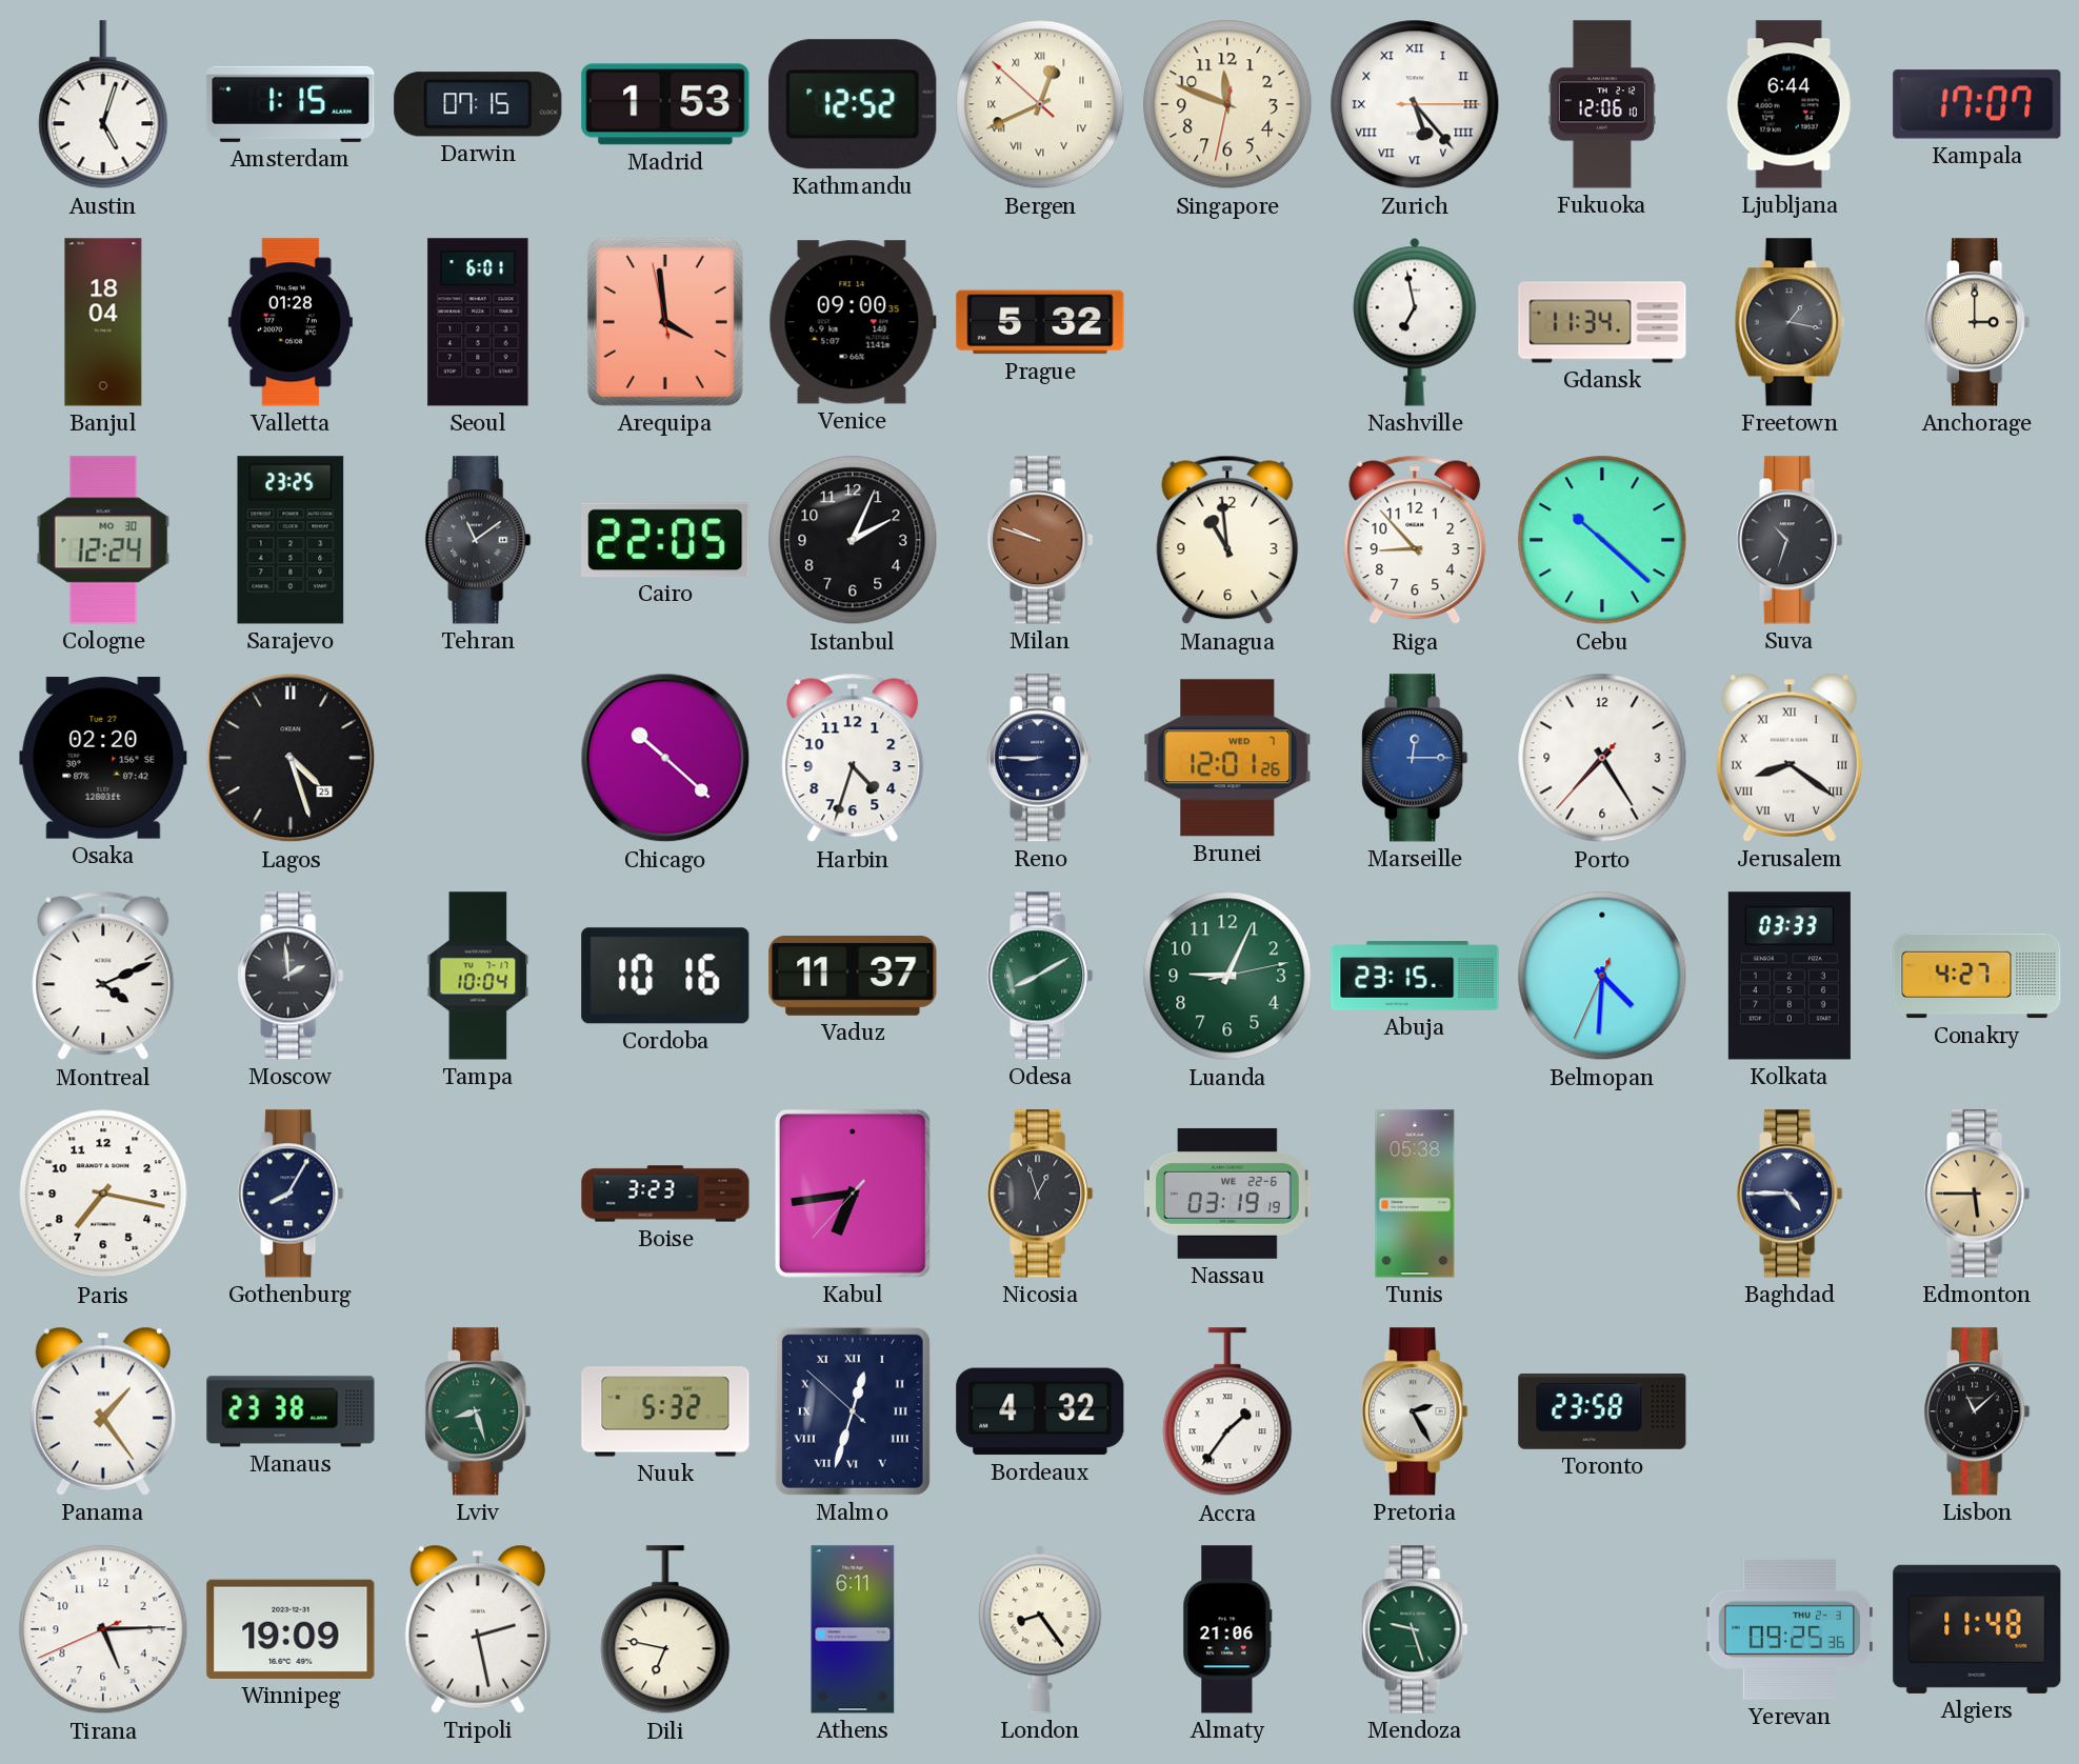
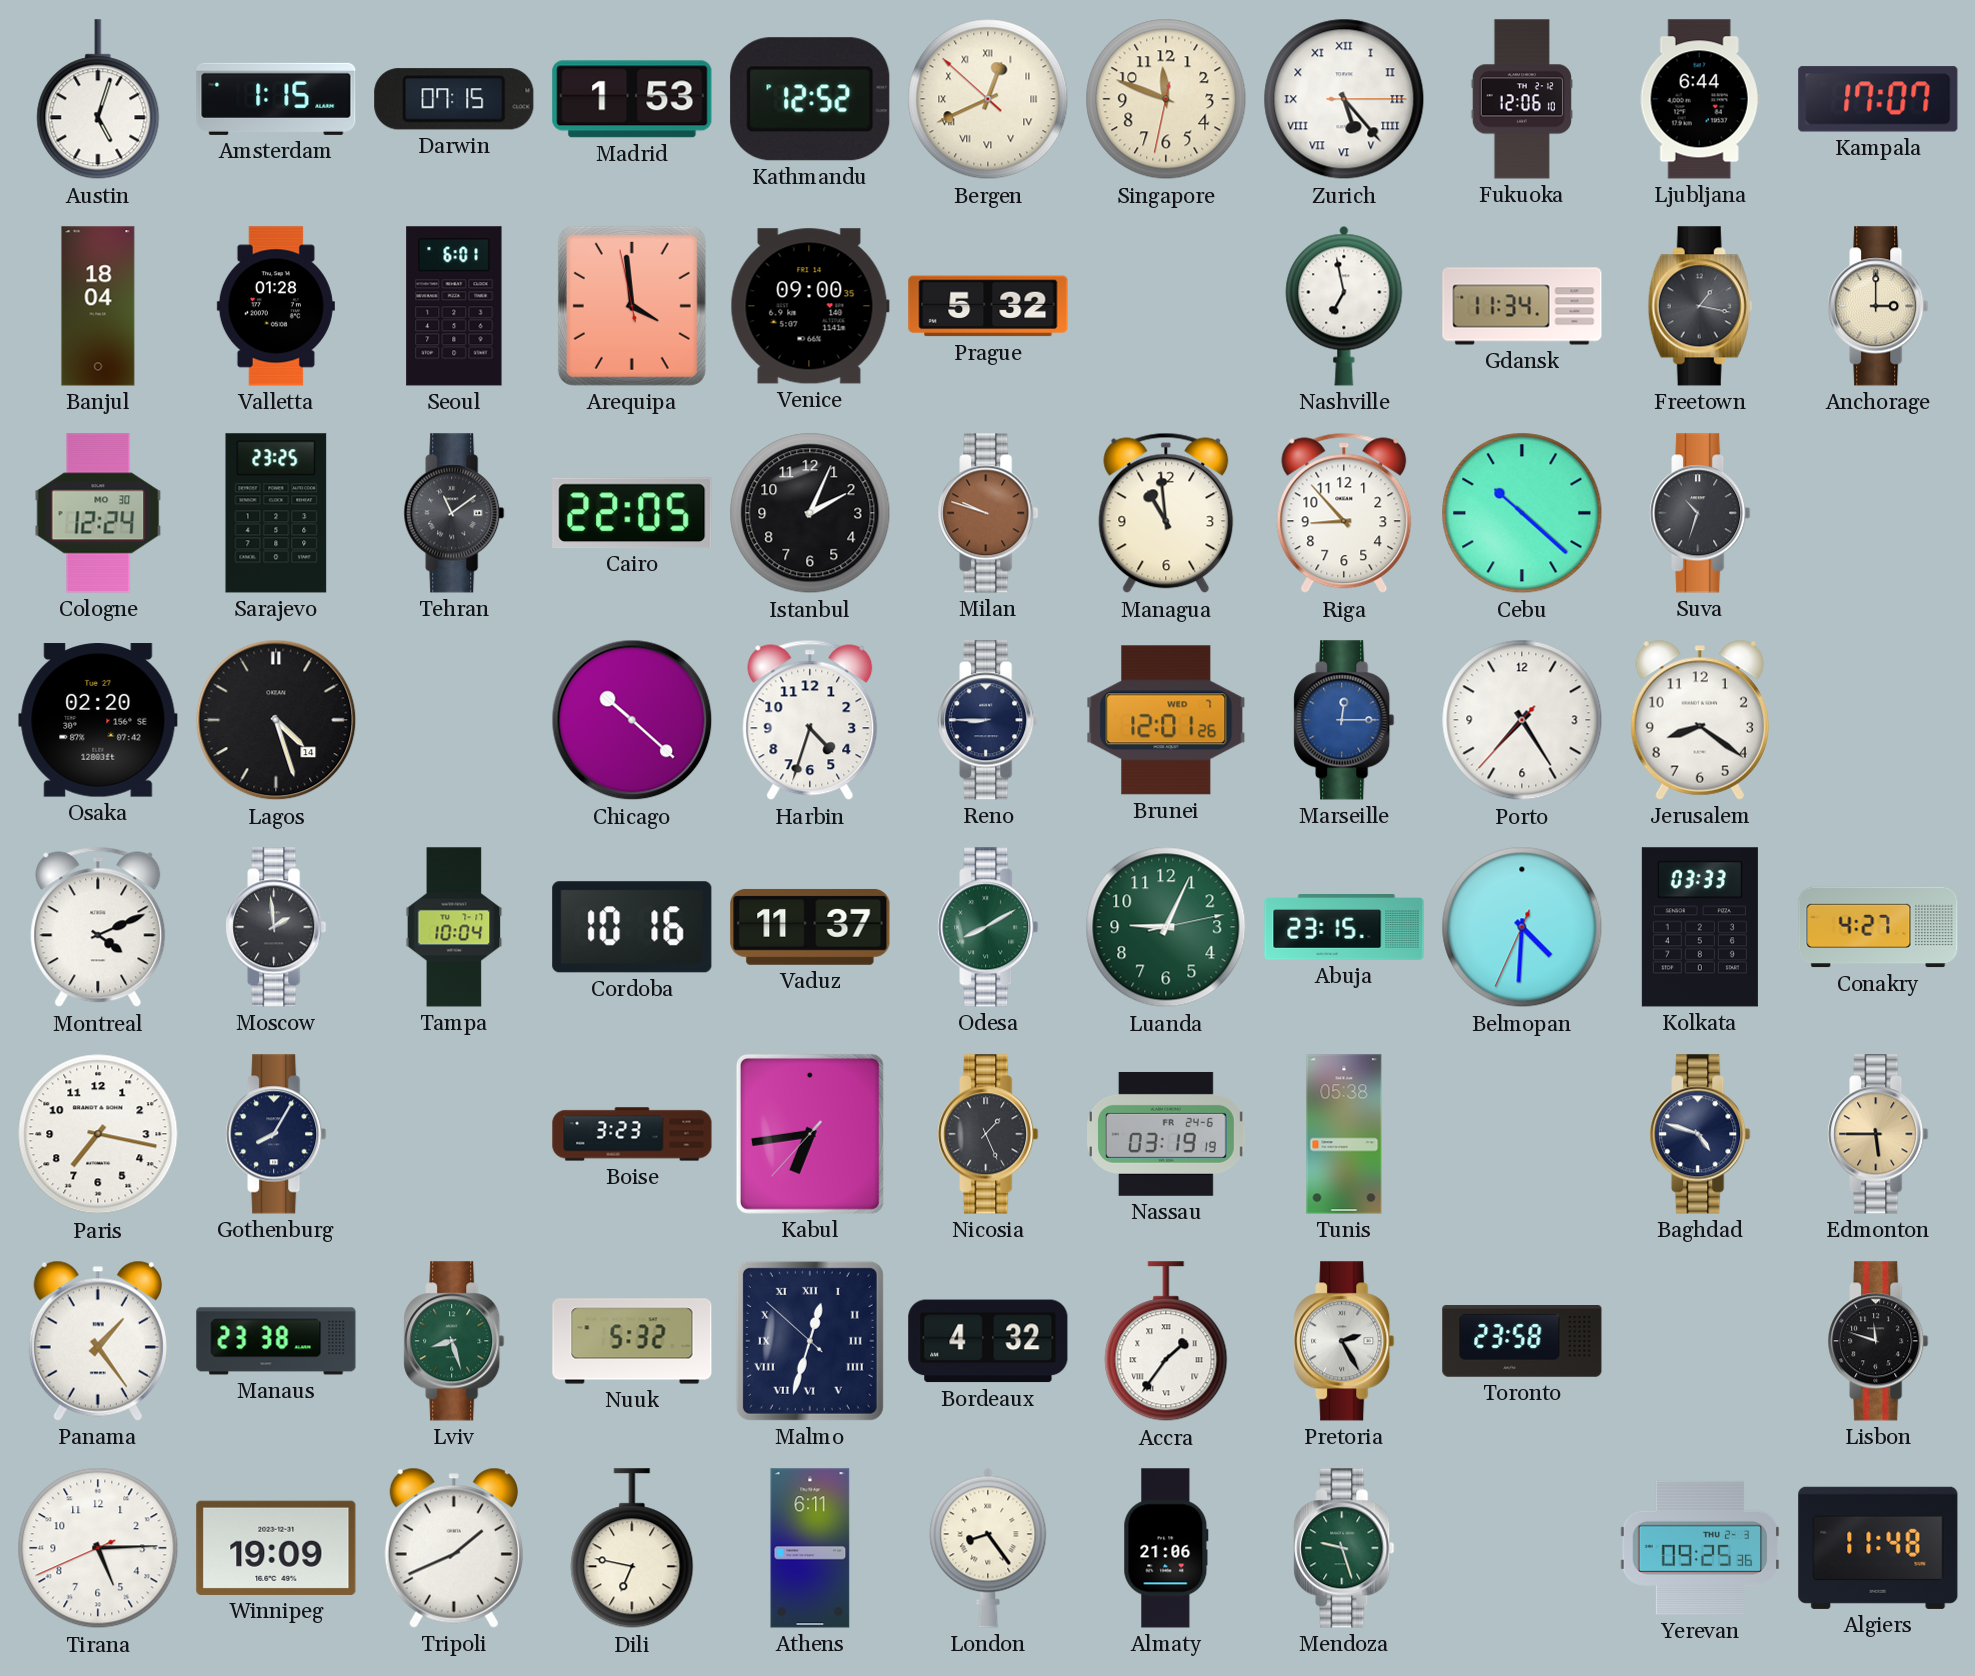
Lagos date: 25 -> 14 (276, 720)
Jerusalem numerals: Roman -> Arabic (1700, 720)
Nicosia: 12:57 -> 1:26 (988, 1134)
Nassau date: WE 22-6 -> FR 24-6 (1166, 1134)
Baghdad: 4:45 -> 4:48 (1700, 1134)
Lisbon: 11:08 -> 11:48 (1878, 1341)
Tripoli: 2:28 -> 1:41 (454, 1548)
